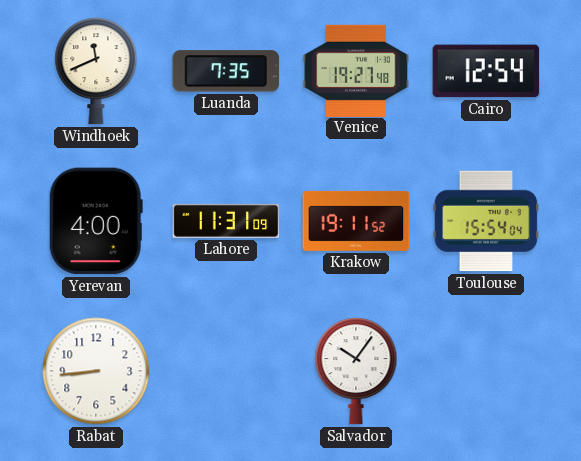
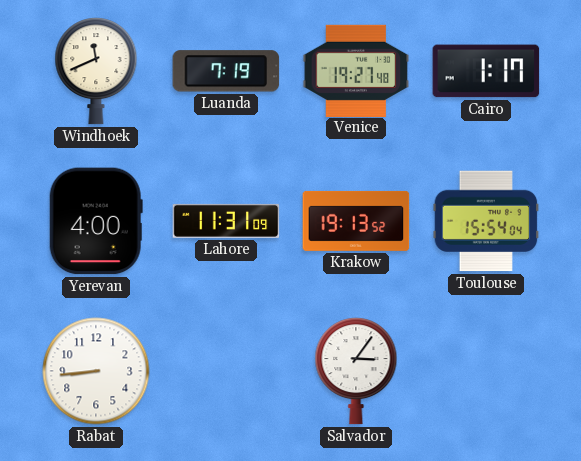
Luanda: 7:35 -> 7:19 (226, 71)
Cairo: 12:54 -> 1:17 (486, 71)
Krakow: 19:11 -> 19:13 (356, 221)
Salvador: 10:06 -> 3:06 (356, 371)
